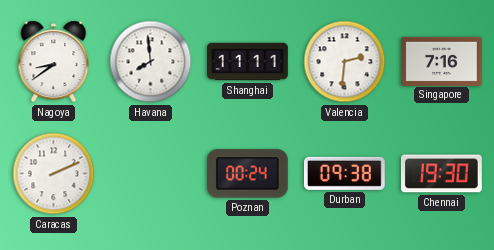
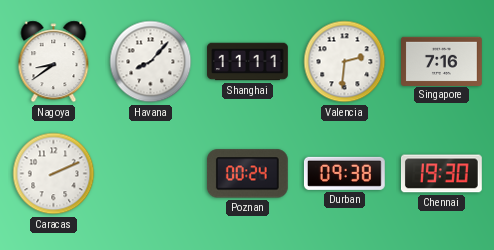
Havana: 7:59 -> 8:07 (151, 62)
